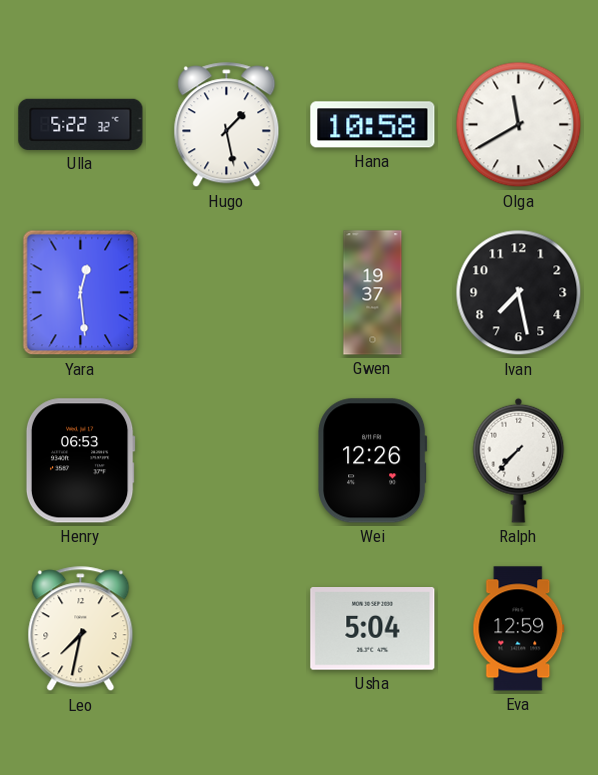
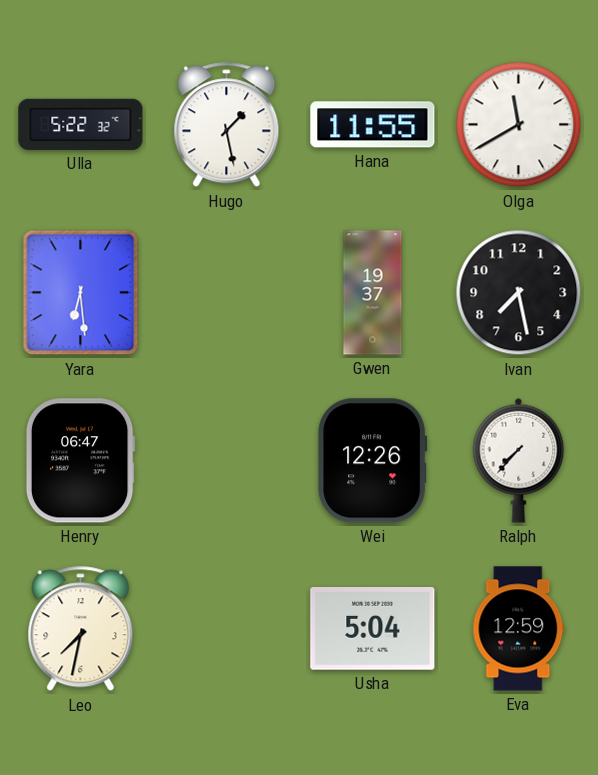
Hana: 10:58 -> 11:55 (373, 125)
Yara: 12:29 -> 6:29 (81, 293)
Henry: 06:53 -> 06:47 (80, 461)
